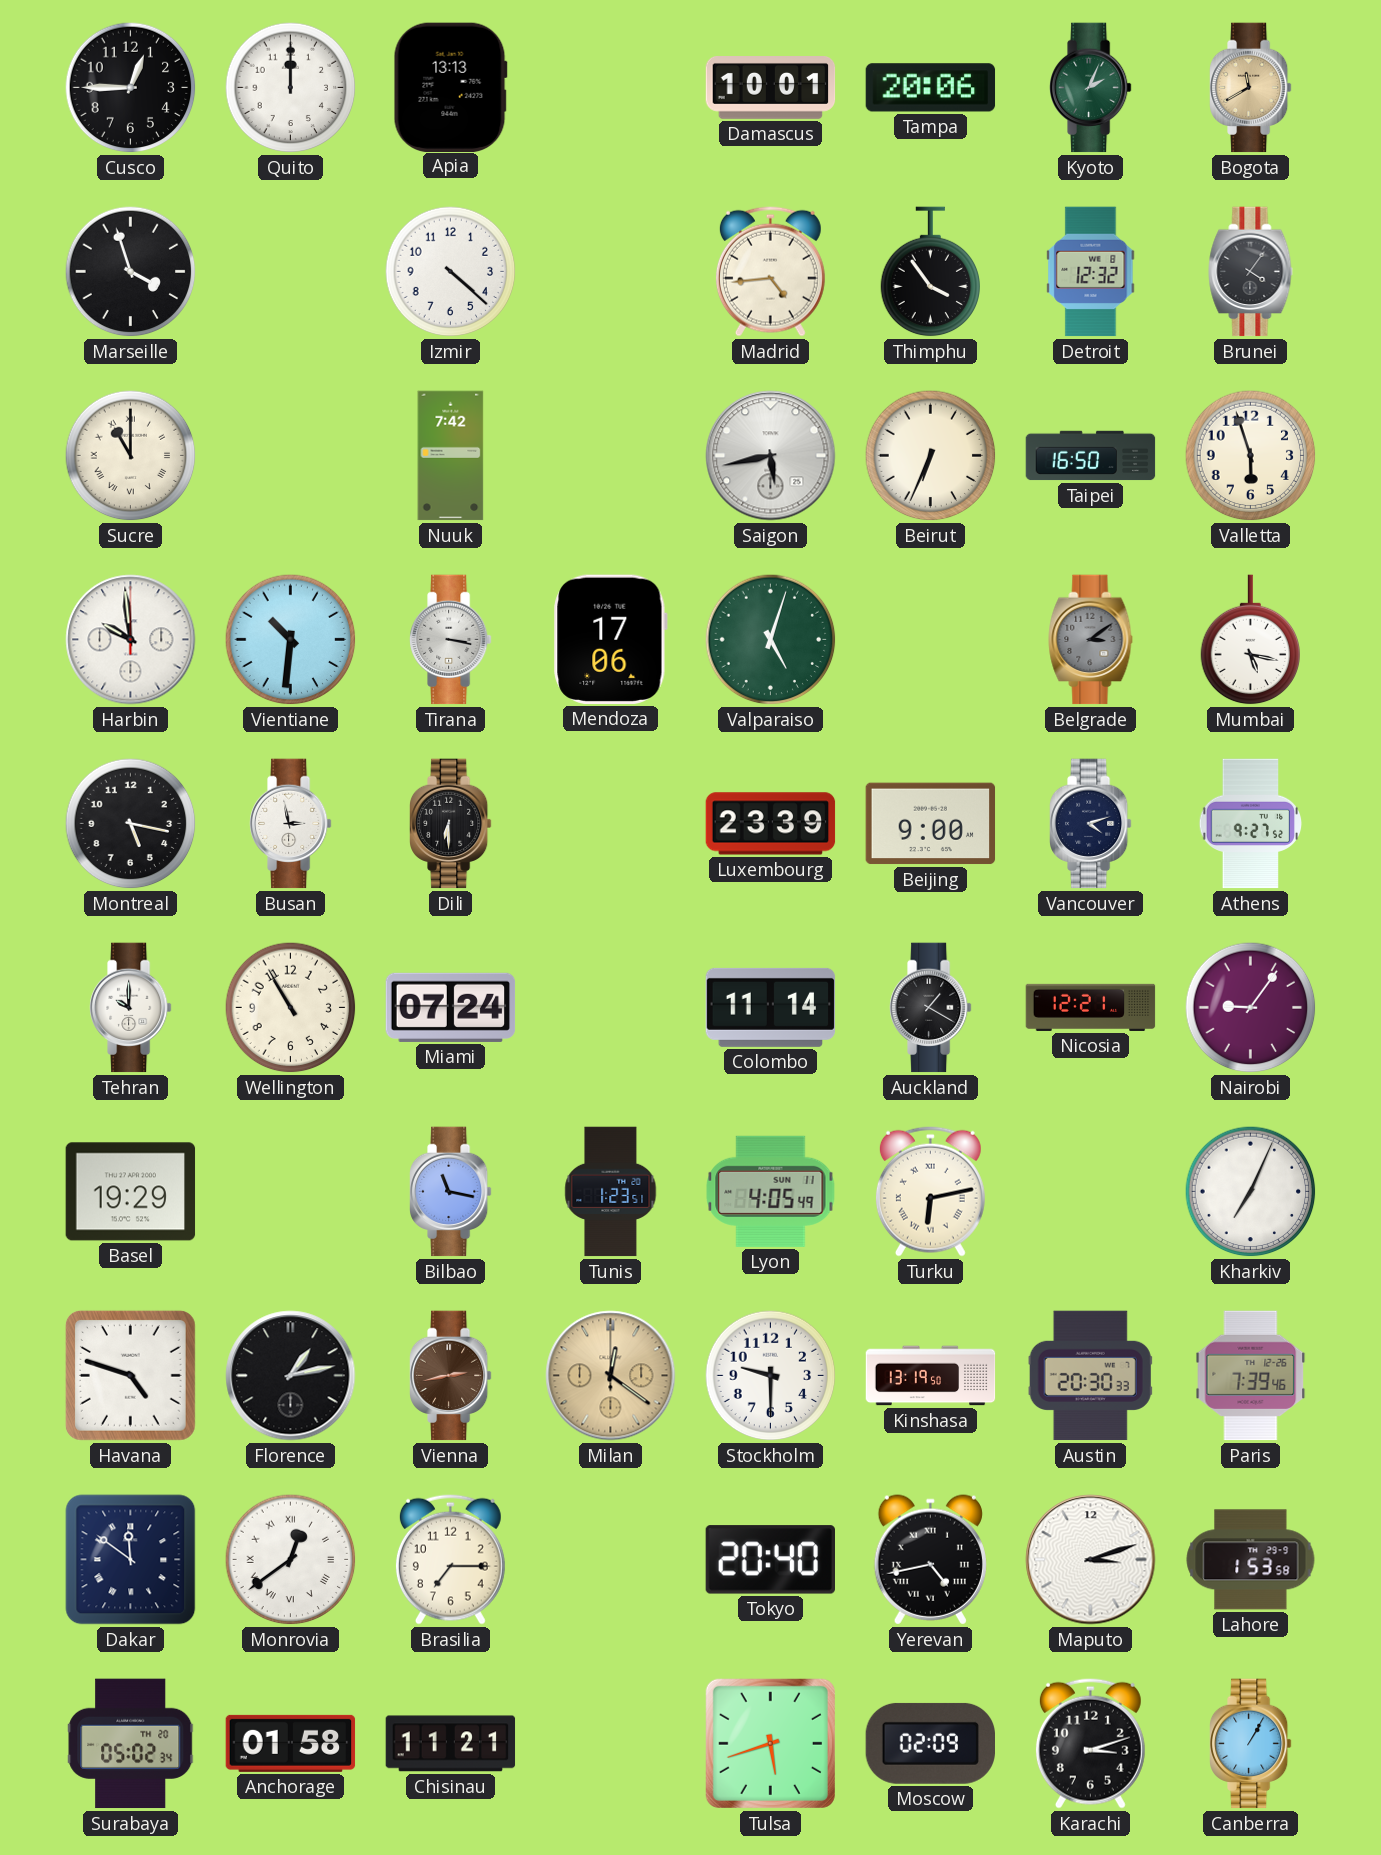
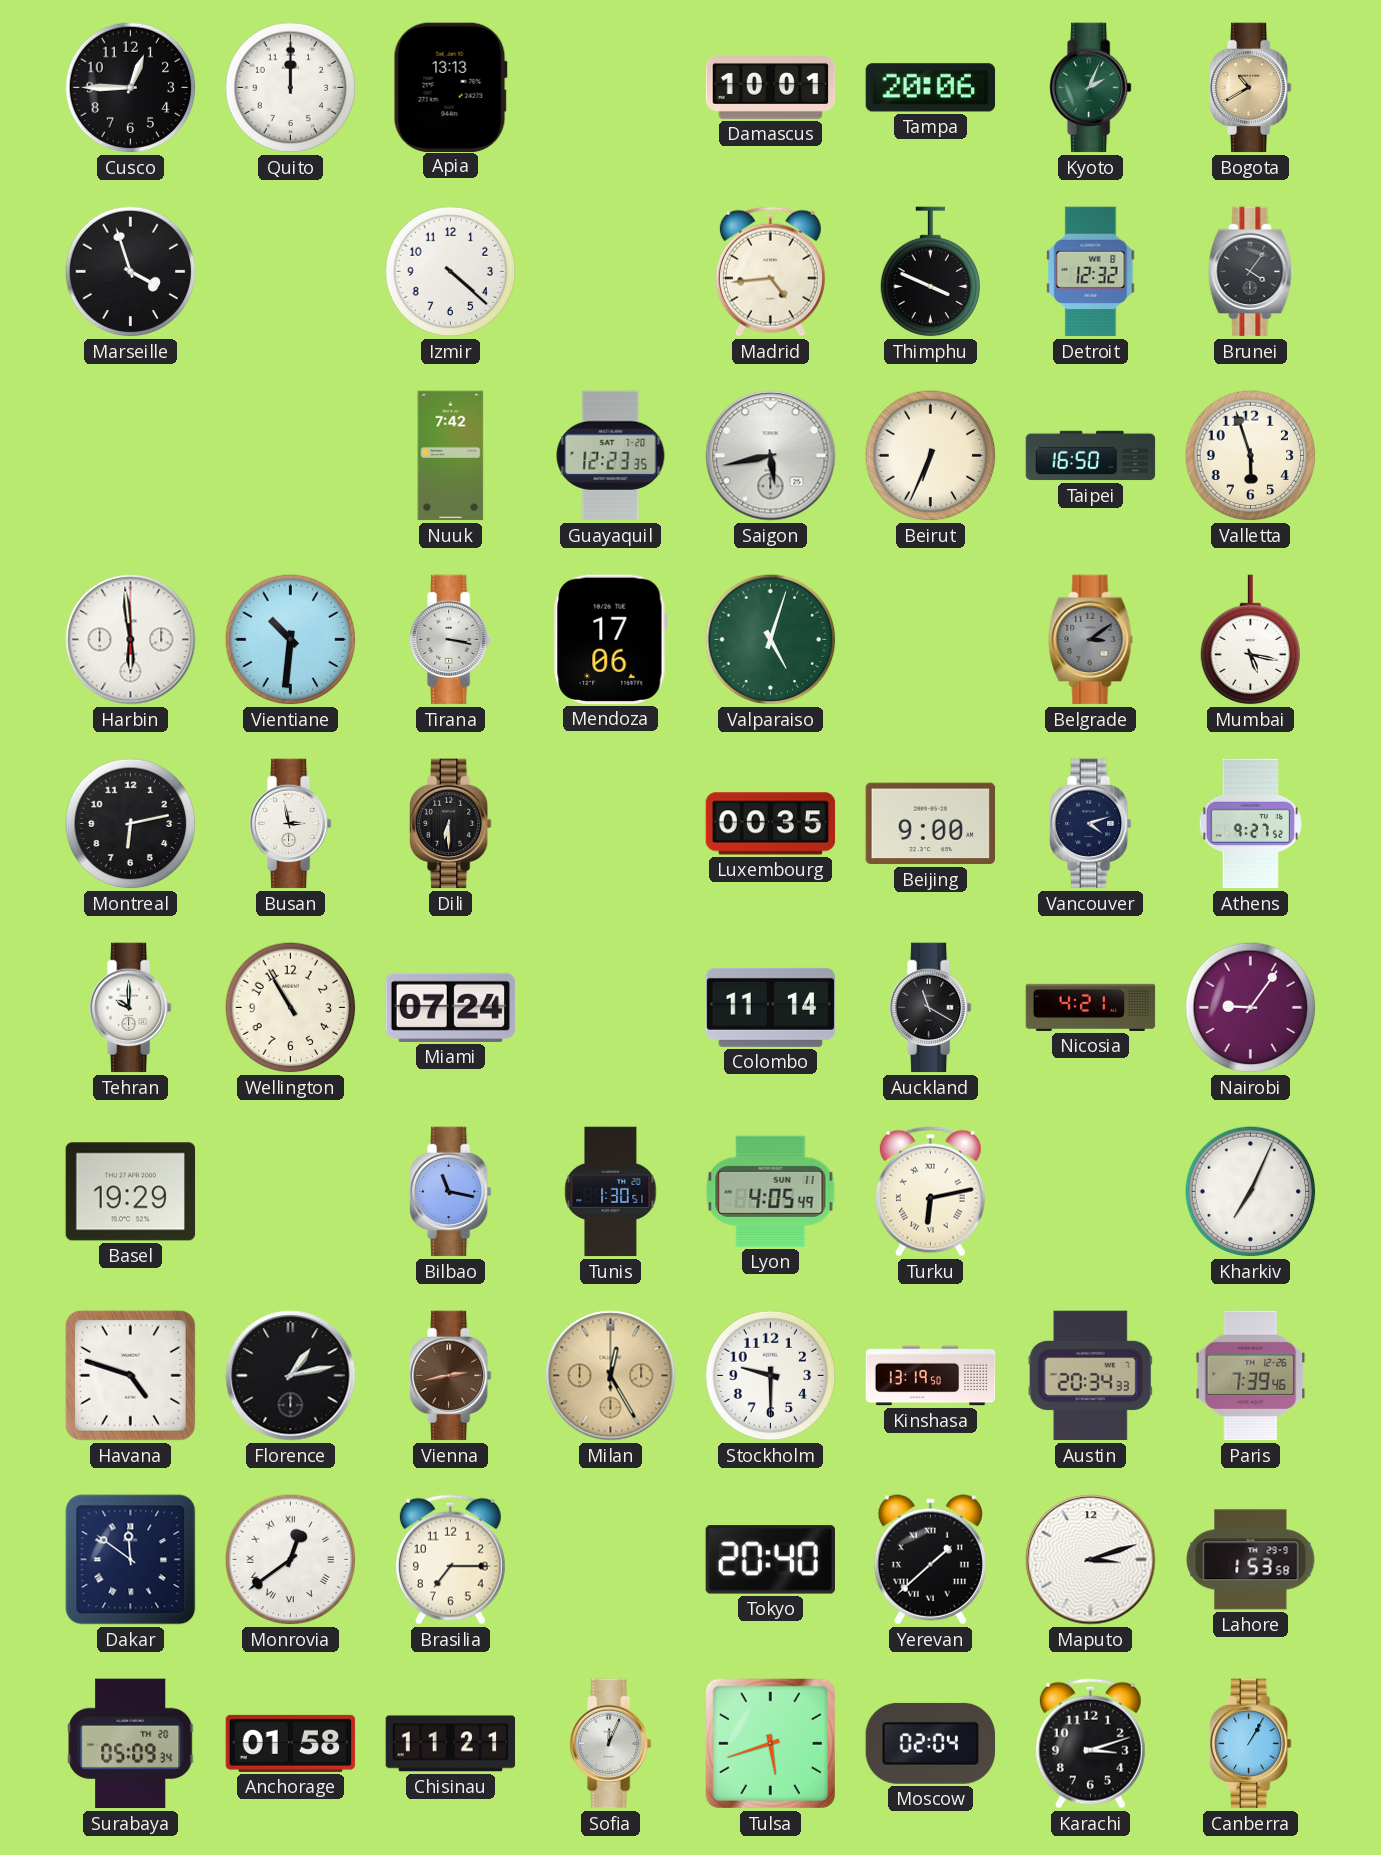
Bogota: 11:40 -> 10:40 (1251, 88)
Thimphu: 3:54 -> 3:49 (931, 272)
Sucre: 11:00 -> none (131, 456)
Guayaquil: none -> 12:23 (611, 456)
Harbin: 9:59 -> 5:59 (131, 640)
Montreal: 5:17 -> 6:13 (131, 824)
Luxembourg: 23:39 -> 00:35 (771, 824)
Auckland: 1:20 -> 11:20 (931, 1008)
Nicosia: 12:21 -> 4:21 (1091, 1007)
Tunis: 1:23 -> 1:30 (611, 1192)
Milan: 12:21 -> 12:25 (611, 1376)
Austin: 20:30 -> 20:34 (1090, 1376)
Yerevan: 4:43 -> 1:38 (930, 1560)
Surabaya: 05:02 -> 05:09 (131, 1744)
Sofia: none -> 12:04 (611, 1744)
Moscow: 02:09 -> 02:04 (930, 1743)
